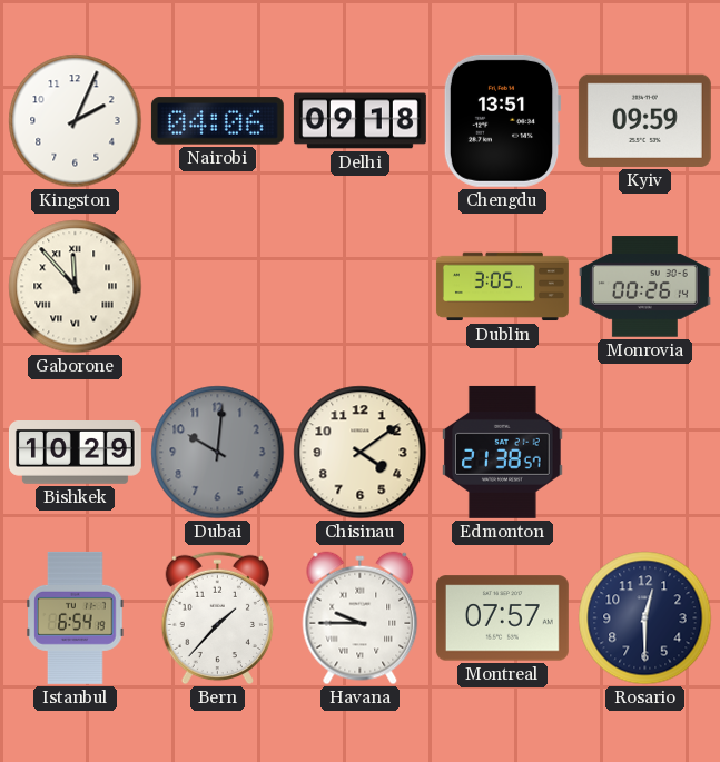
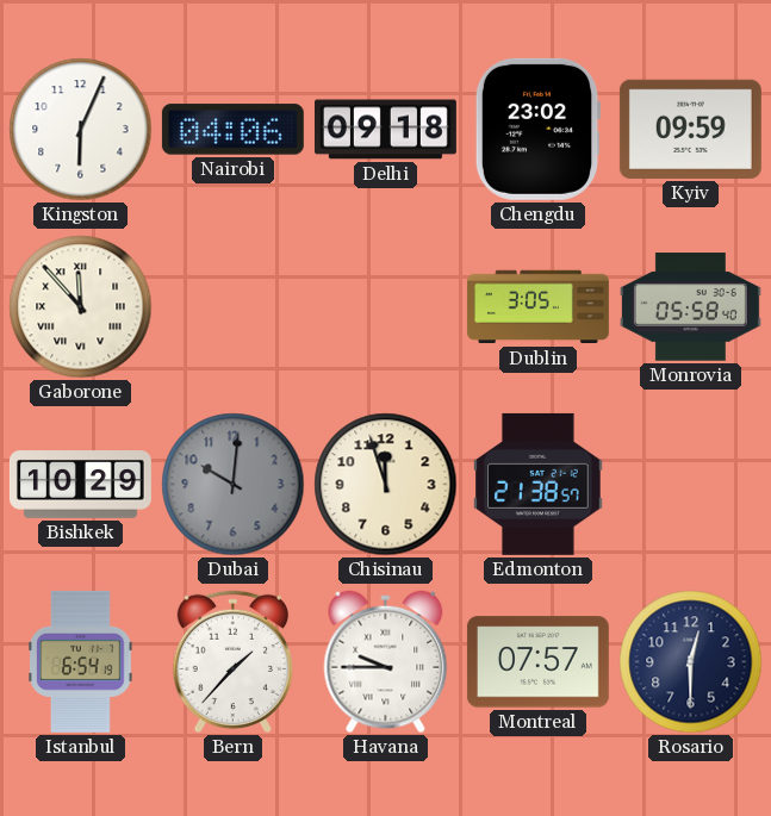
Kingston: 2:04 -> 6:04 (81, 130)
Chengdu: 13:51 -> 23:02 (537, 129)
Monrovia: 00:26 -> 05:58 (690, 307)
Chisinau: 4:09 -> 11:57 (386, 485)
